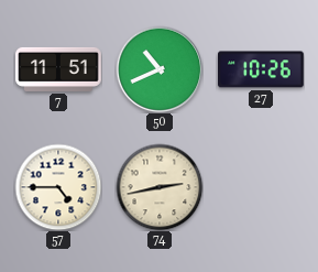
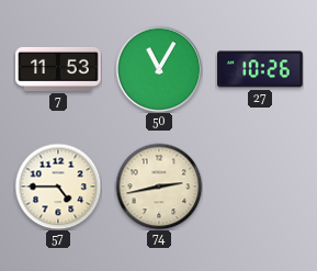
7: 11:51 -> 11:53 (58, 69)
50: 10:41 -> 11:05 (159, 69)
